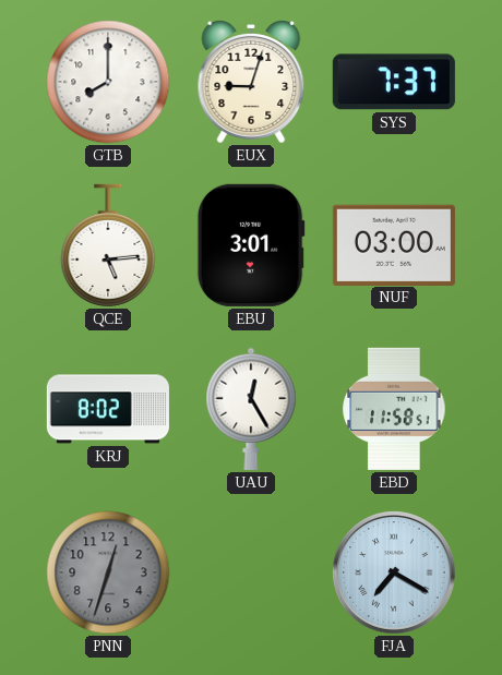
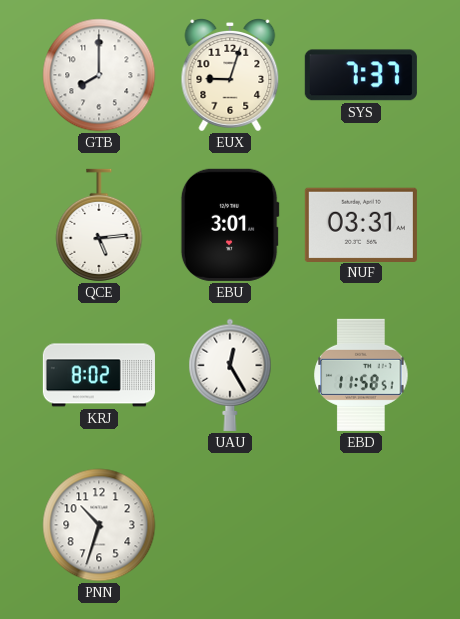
NUF: 03:00 -> 03:31 (361, 224)
PNN: 12:33 -> 10:33 (99, 525)
PNN dial: grey -> white (99, 525)
FJA: 7:20 -> none (394, 572)
